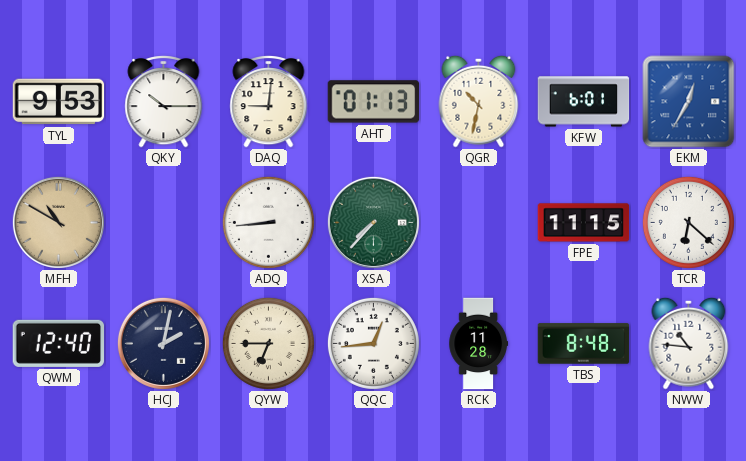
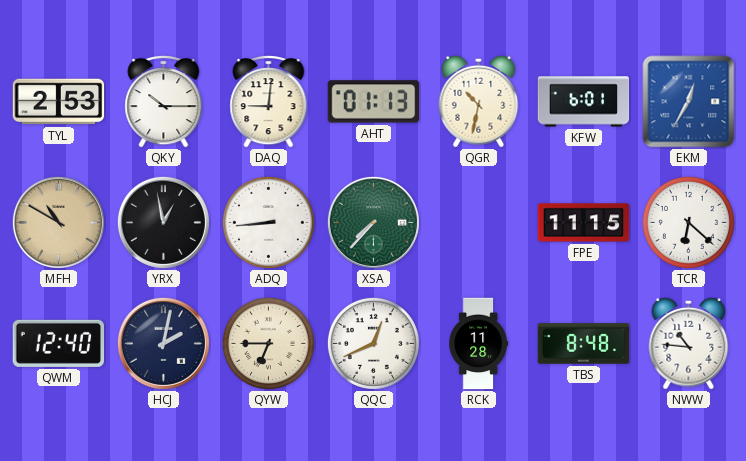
TYL: 9:53 -> 2:53 (59, 102)
YRX: none -> 12:58 (163, 222)
QQC: 12:44 -> 12:41 (373, 343)
